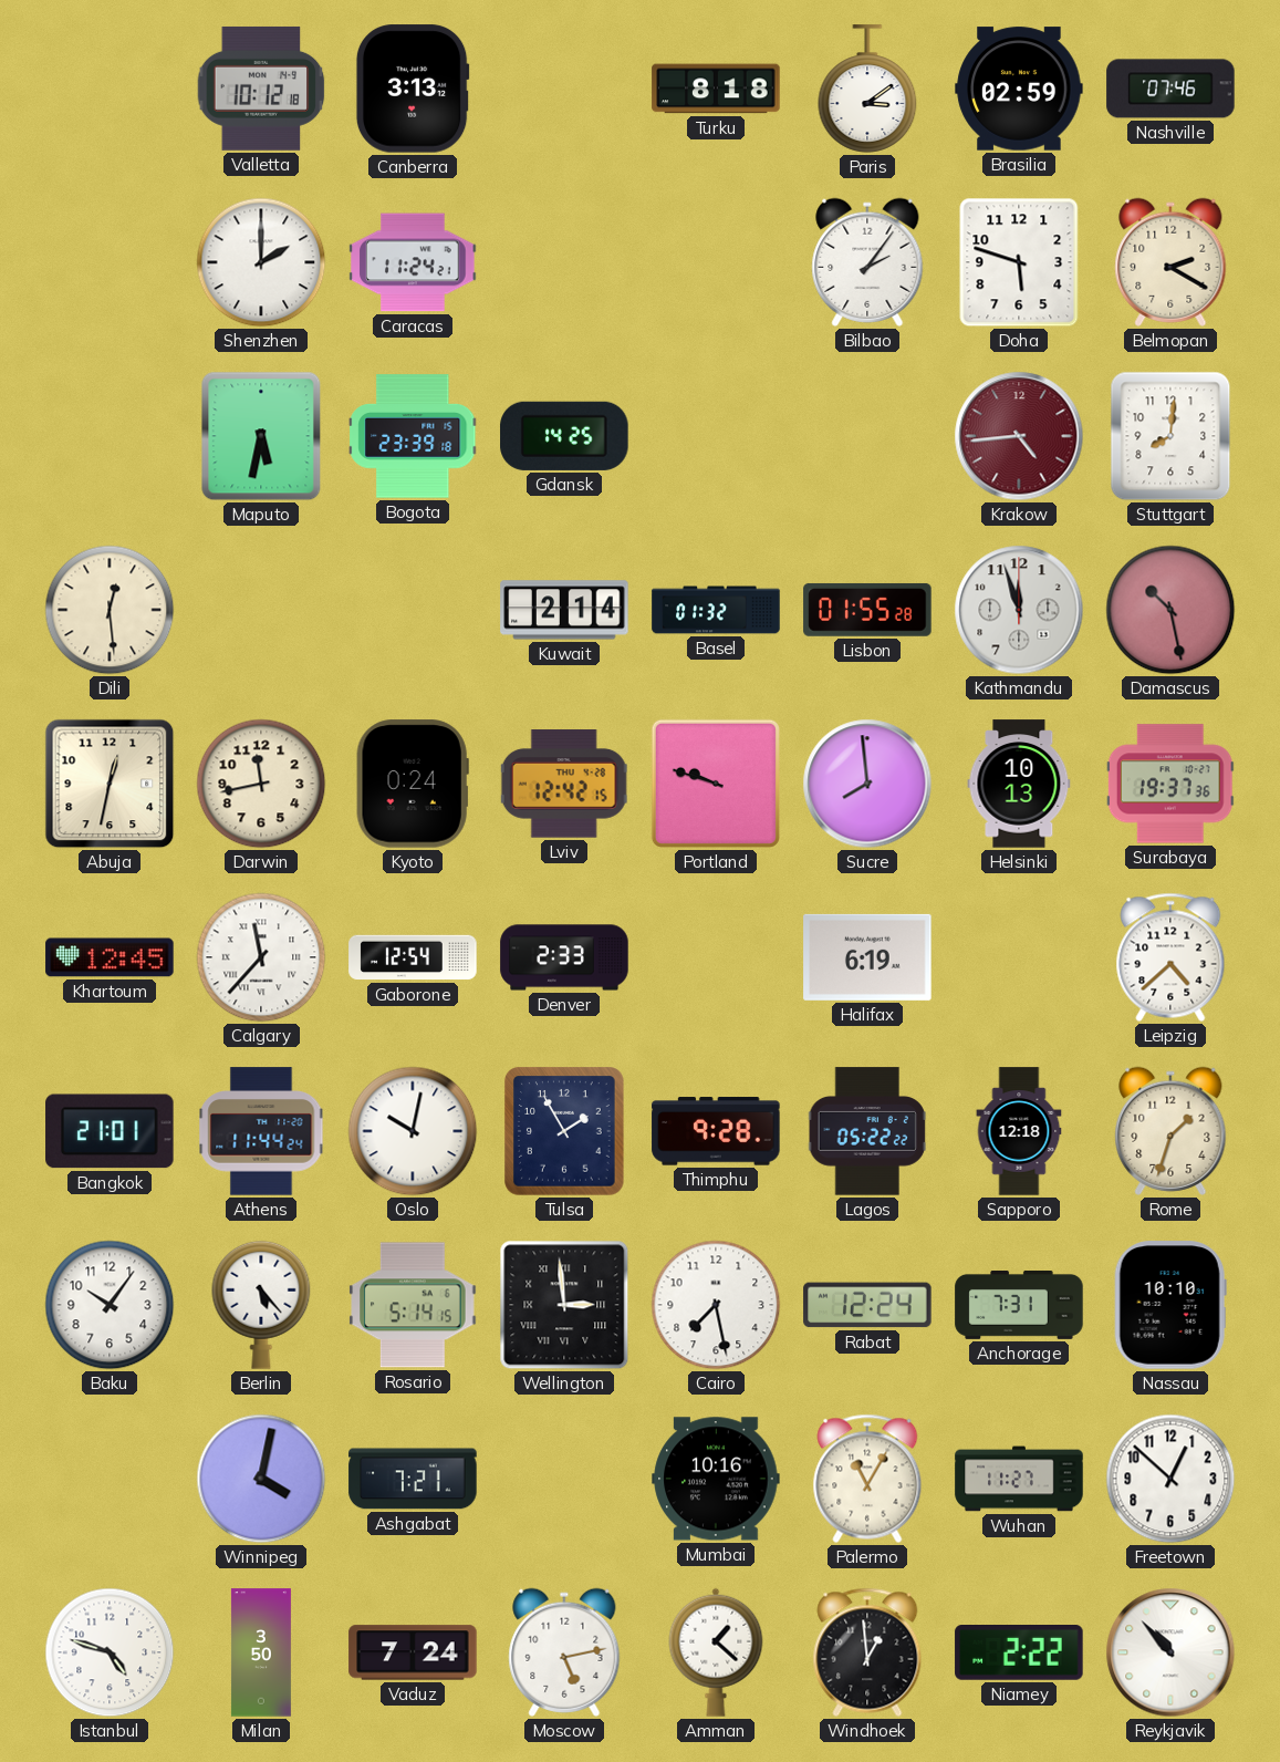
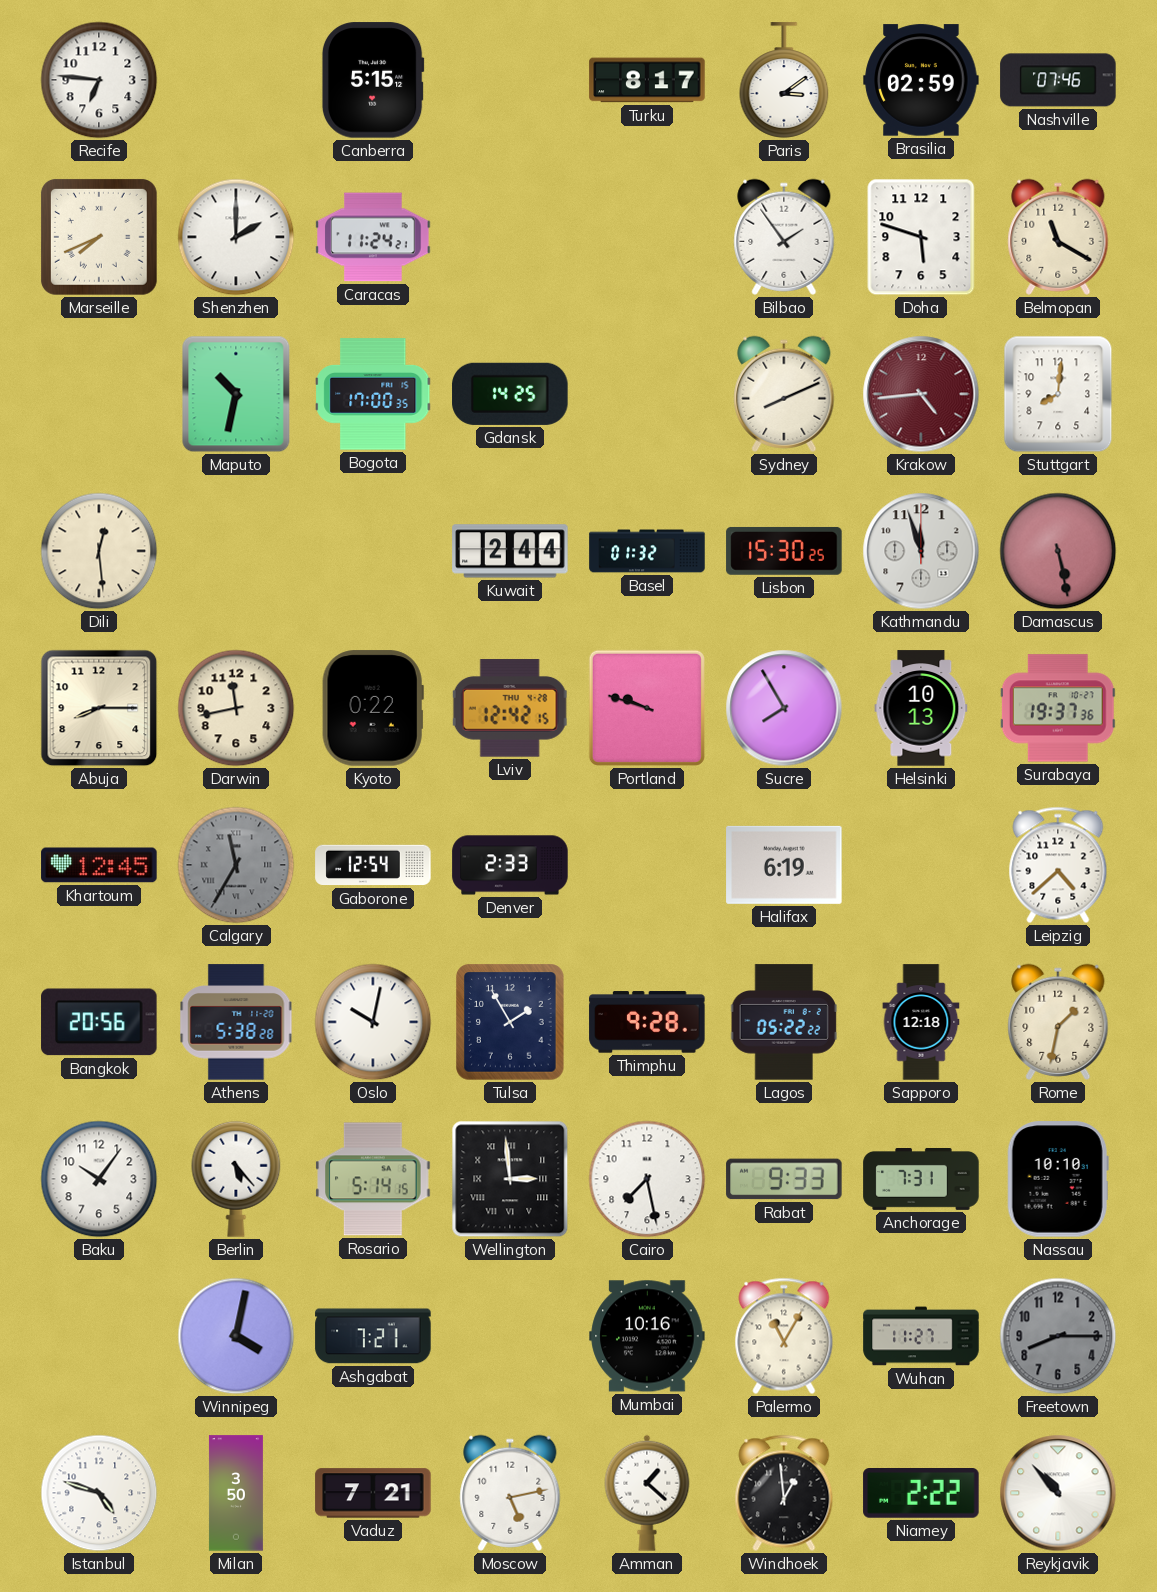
Recife: none -> 6:46 (99, 80)
Valletta: 10:12 -> none (261, 89)
Canberra: 3:13 -> 5:15 (373, 80)
Turku: 8:18 -> 8:17 (647, 80)
Marseille: none -> 7:41 (99, 237)
Bilbao: 2:06 -> 1:54 (784, 237)
Belmopan: 2:20 -> 11:20 (1058, 237)
Maputo: 5:32 -> 10:32 (236, 394)
Bogota: 23:39 -> 17:00 (373, 394)
Sydney: none -> 8:11 (784, 394)
Kuwait: 2:14 -> 2:44 (510, 551)
Lisbon: 01:55 -> 15:30 (784, 551)
Damascus: 10:28 -> 5:28 (1058, 551)
Abuja: 12:32 -> 8:15 (99, 708)
Kyoto: 0:24 -> 0:22 (373, 708)
Sucre: 7:59 -> 7:55 (784, 708)
Calgary: 11:37 -> 11:35 (236, 865)
Calgary dial: white -> grey (236, 865)
Bangkok: 21:01 -> 20:56 (99, 1022)
Athens: 11:44 -> 5:38 (236, 1022)
Rome: 1:33 -> 1:32 (1058, 1022)
Rabat: 12:24 -> 9:33 (784, 1179)
Freetown: 12:52 -> 8:15 (1058, 1336)
Freetown dial: white -> grey (1058, 1336)
Vaduz: 7:24 -> 7:21 (373, 1493)
